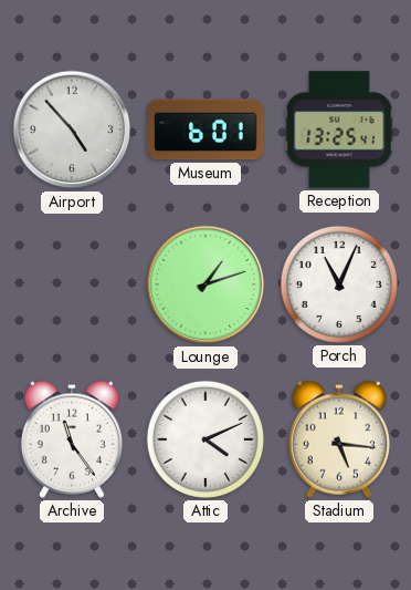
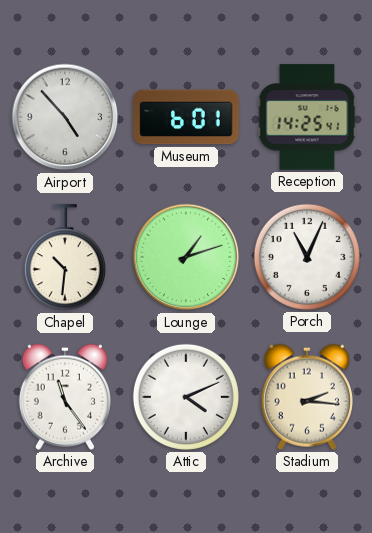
Reception: 13:25 -> 14:25 (307, 117)
Chapel: none -> 10:31 (65, 258)
Stadium: 5:16 -> 2:16 (307, 397)
